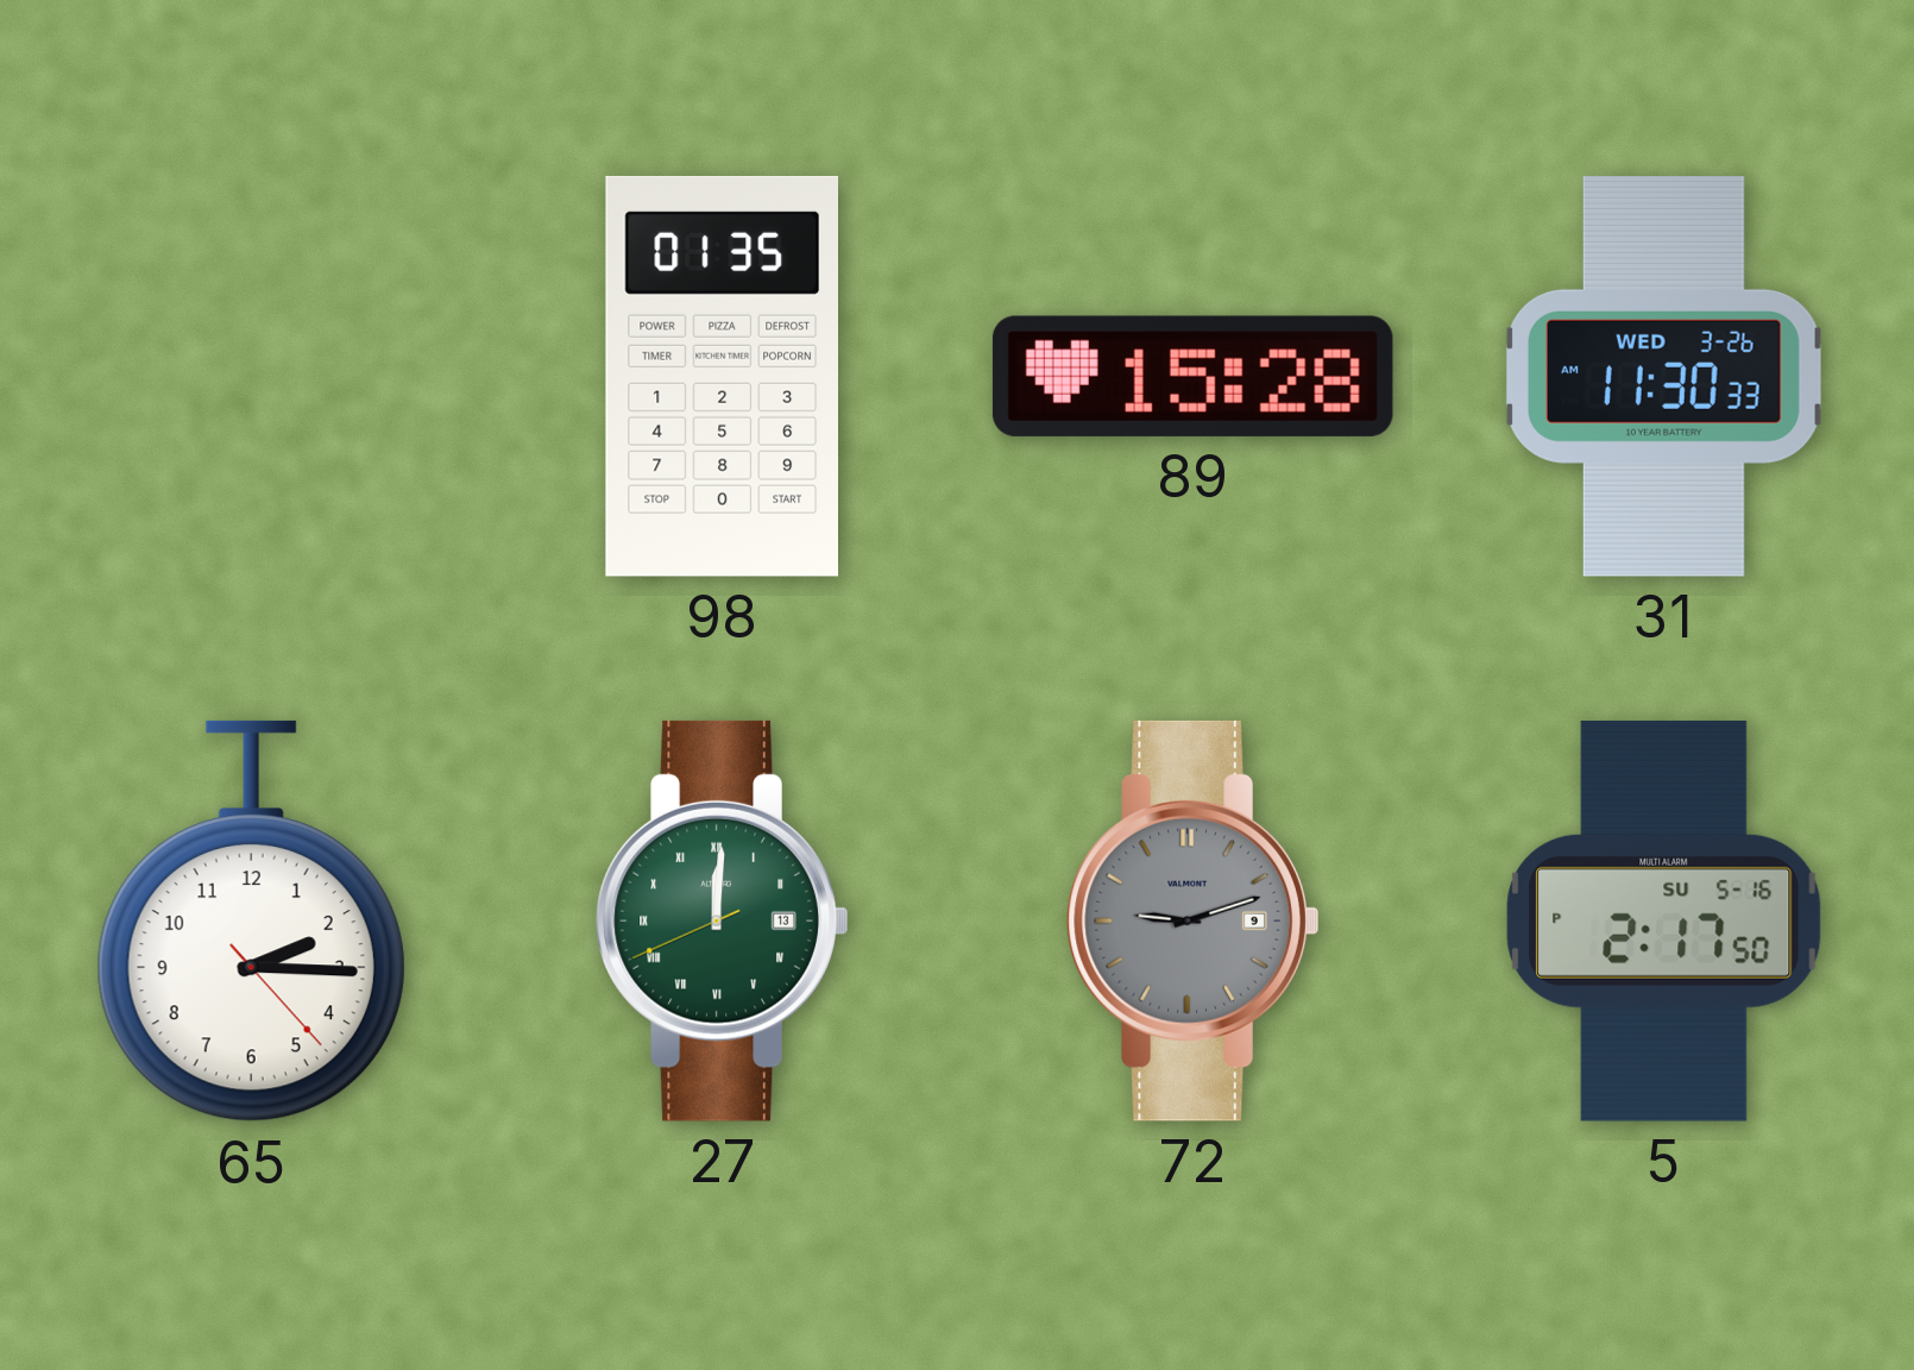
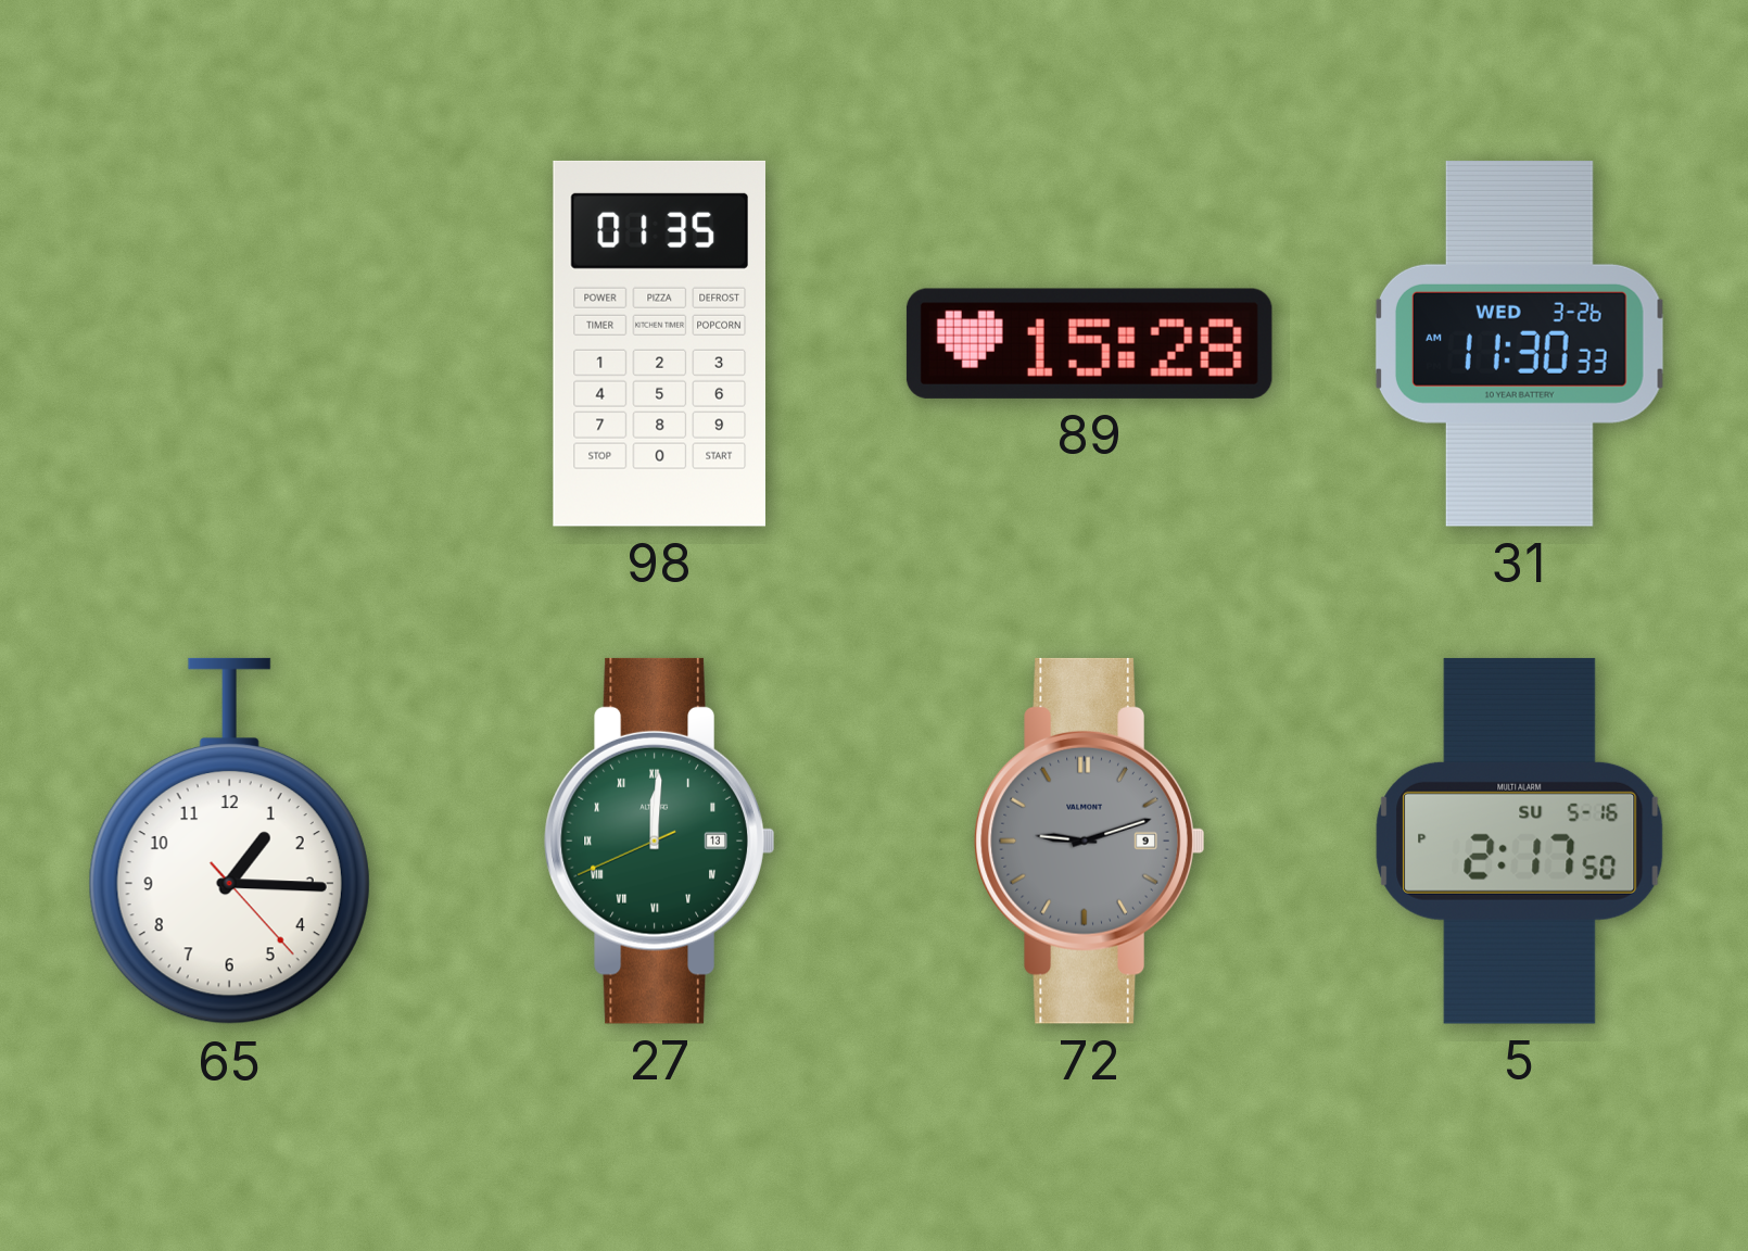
65: 2:15 -> 1:15 (229, 842)
